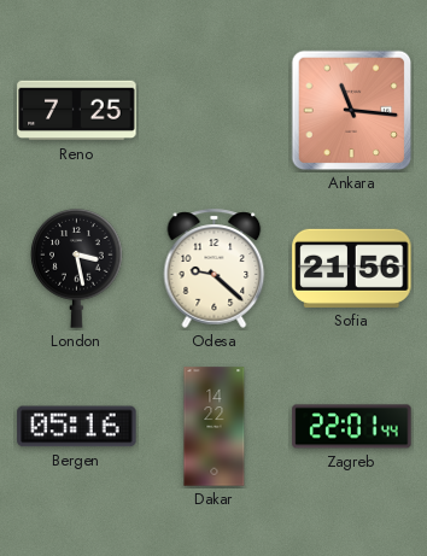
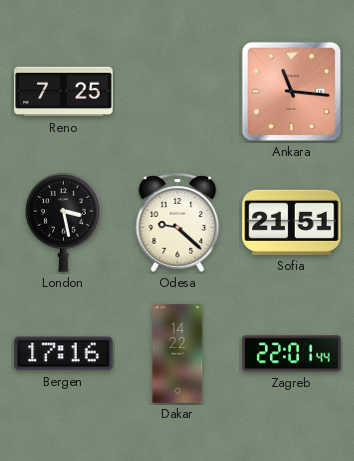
Sofia: 21:56 -> 21:51 (292, 222)
Bergen: 05:16 -> 17:16 (64, 354)
